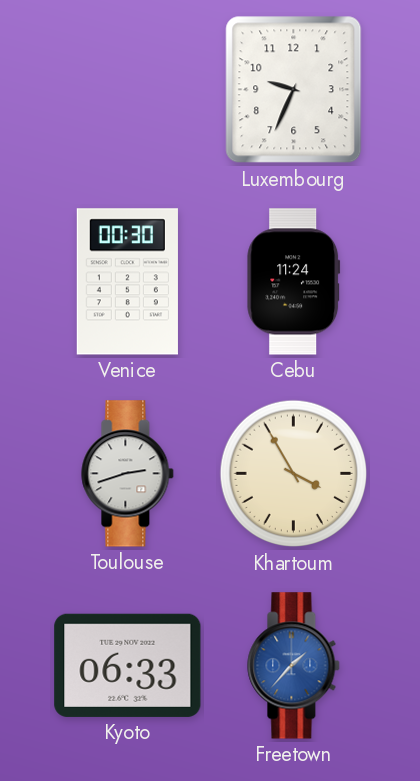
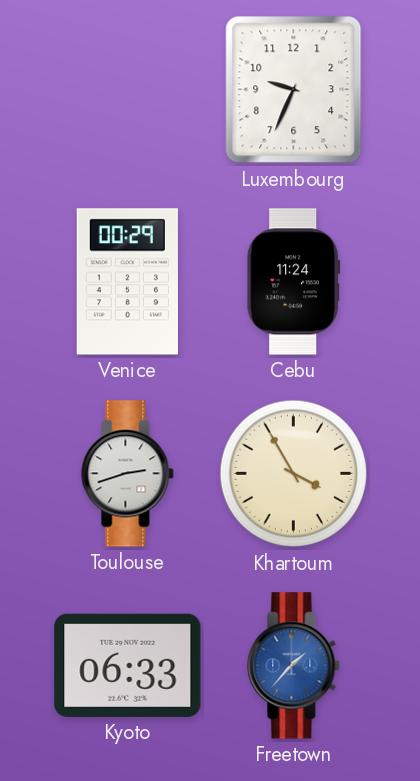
Venice: 00:30 -> 00:29 (127, 282)
